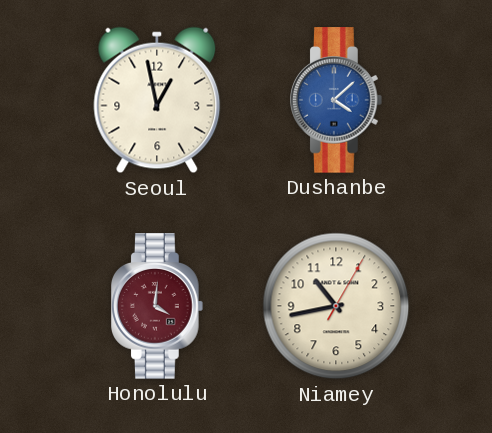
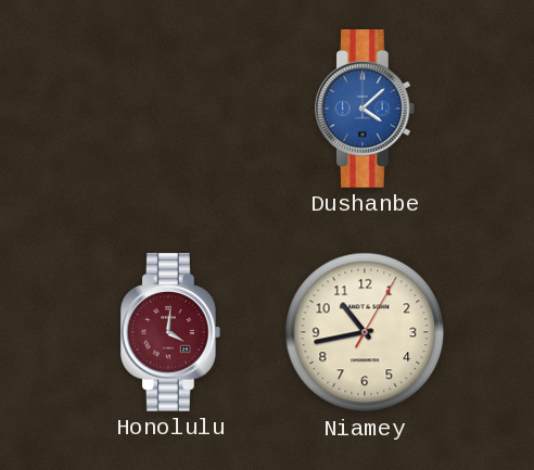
Seoul: 12:58 -> none (157, 100)
